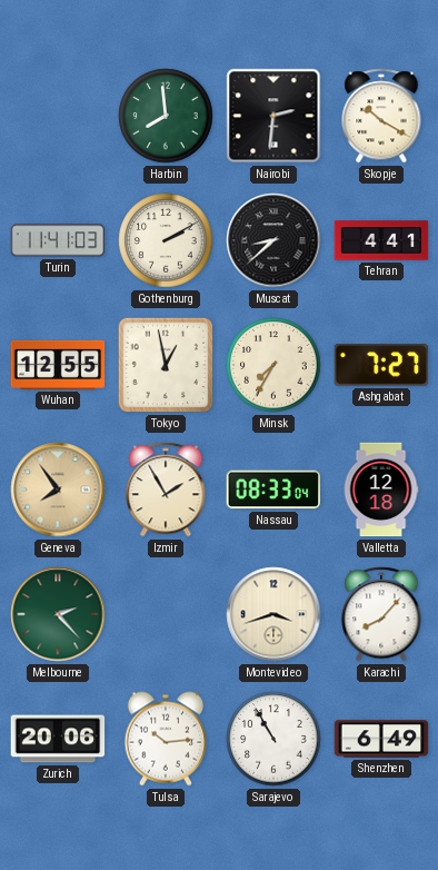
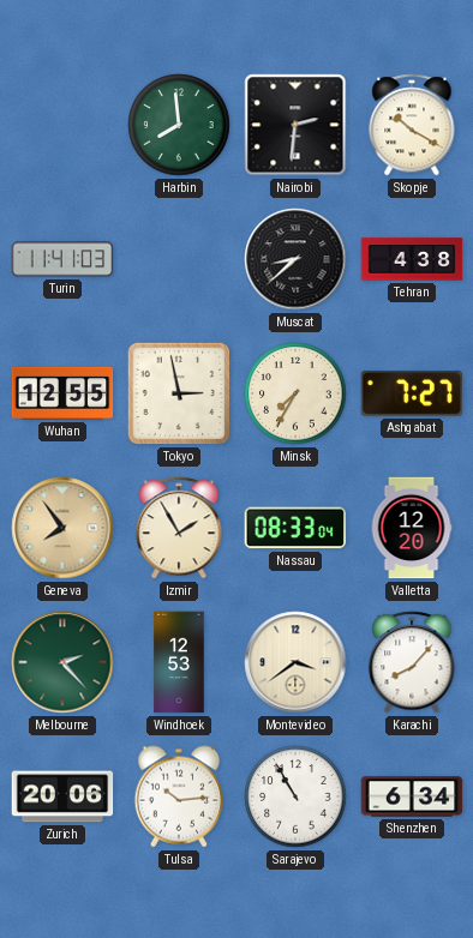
Gothenburg: 2:10 -> none (166, 240)
Tehran: 4:41 -> 4:38 (412, 259)
Tokyo: 12:58 -> 2:58 (179, 393)
Valletta: 12:18 -> 12:20 (412, 528)
Windhoek: none -> 12:53 (179, 662)
Montevideo: 3:42 -> 3:39 (295, 662)
Shenzhen: 6:49 -> 6:34 (412, 796)
